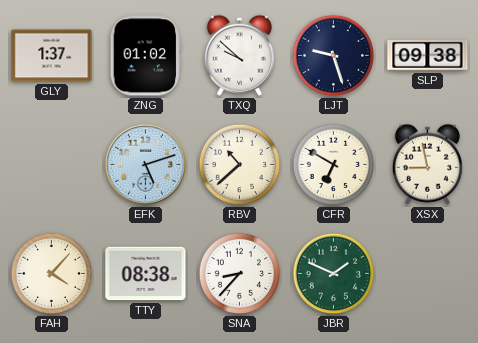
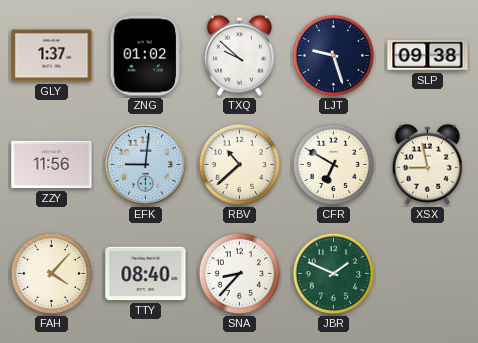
ZZY: none -> 11:56 (52, 165)
EFK: 5:12 -> 9:01 (145, 164)
TTY: 08:38 -> 08:40 (146, 274)
